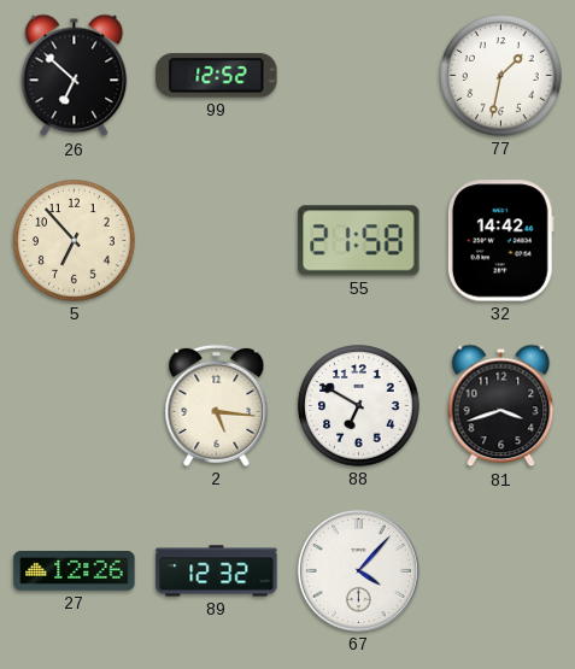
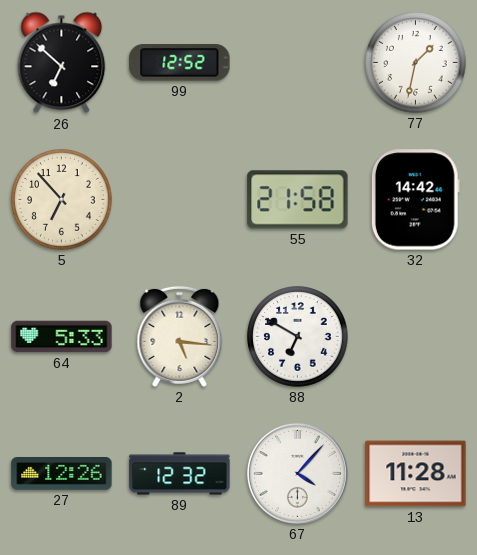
64: none -> 5:33 (62, 337)
81: 3:42 -> none (501, 406)
13: none -> 11:28 (416, 474)
